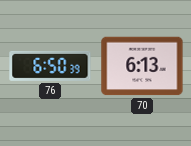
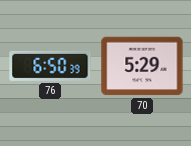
70: 6:13 -> 5:29 (142, 66)
